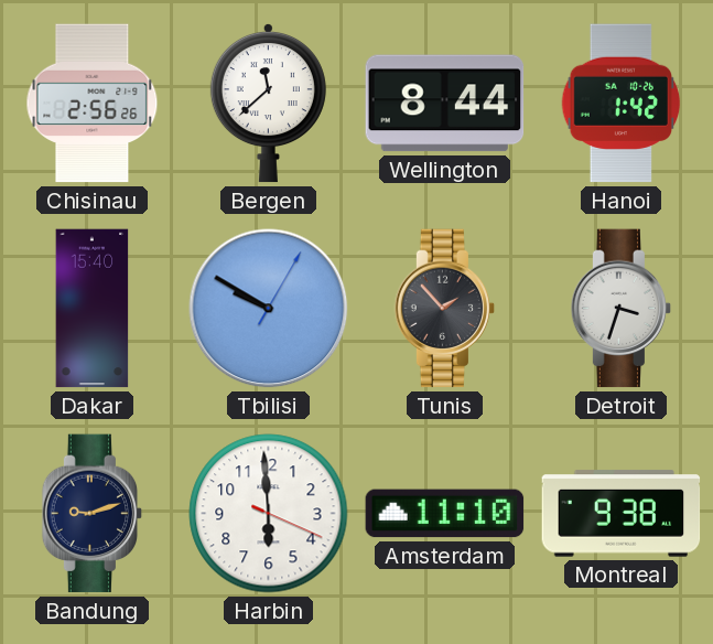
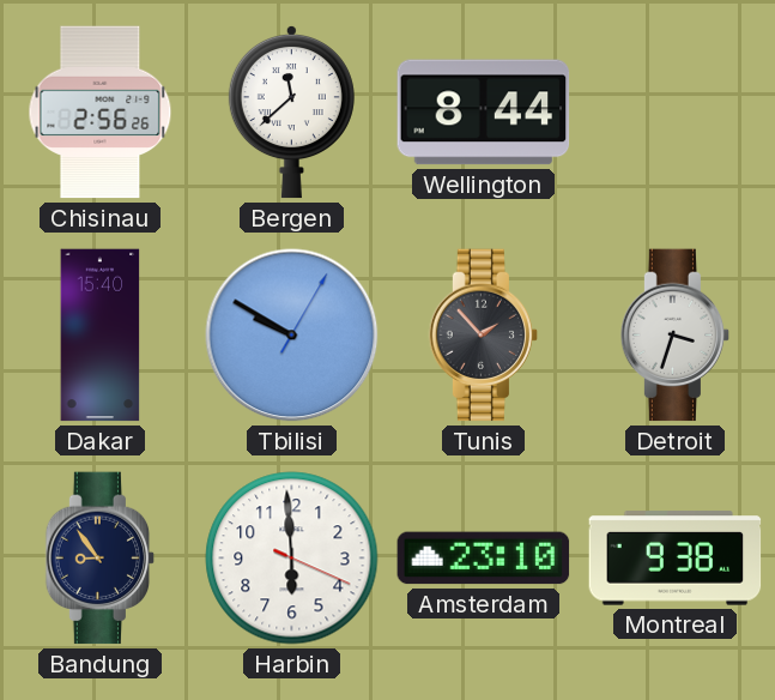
Hanoi: 1:42 -> none (622, 104)
Bandung: 9:12 -> 8:54 (101, 559)
Amsterdam: 11:10 -> 23:10 (484, 559)
